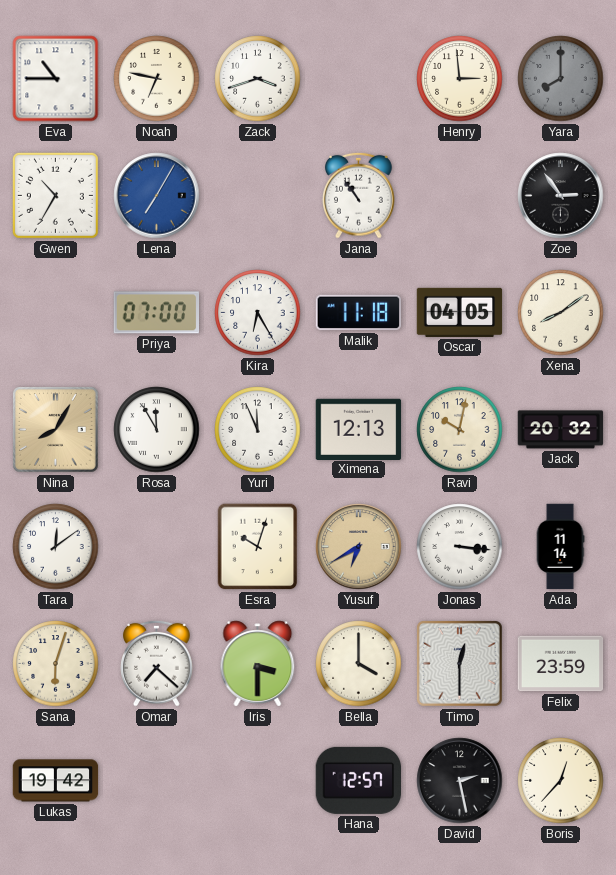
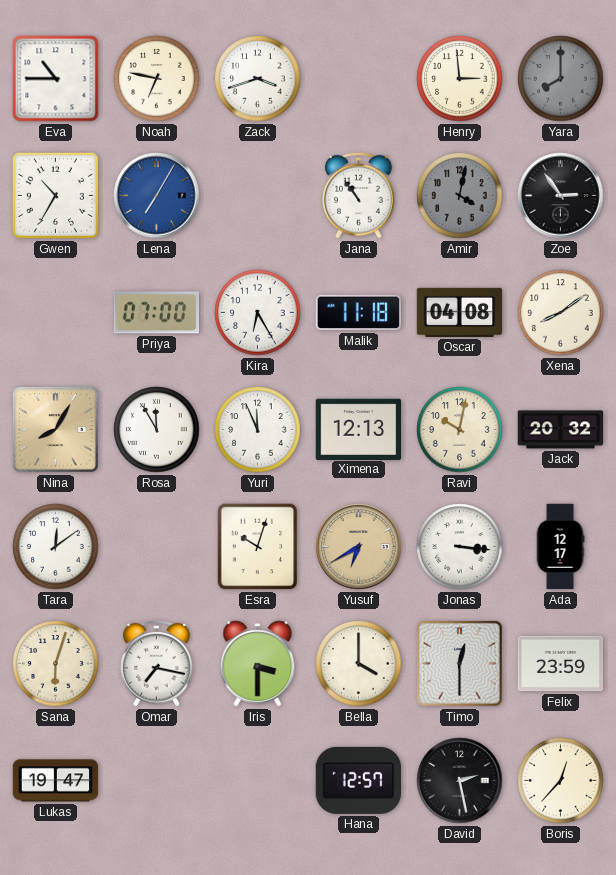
Amir: none -> 4:02 (460, 196)
Oscar: 04:05 -> 04:08 (460, 312)
Ada: 11:14 -> 12:17 (560, 547)
Omar: 7:22 -> 7:17 (157, 663)
Lukas: 19:42 -> 19:47 (56, 781)
